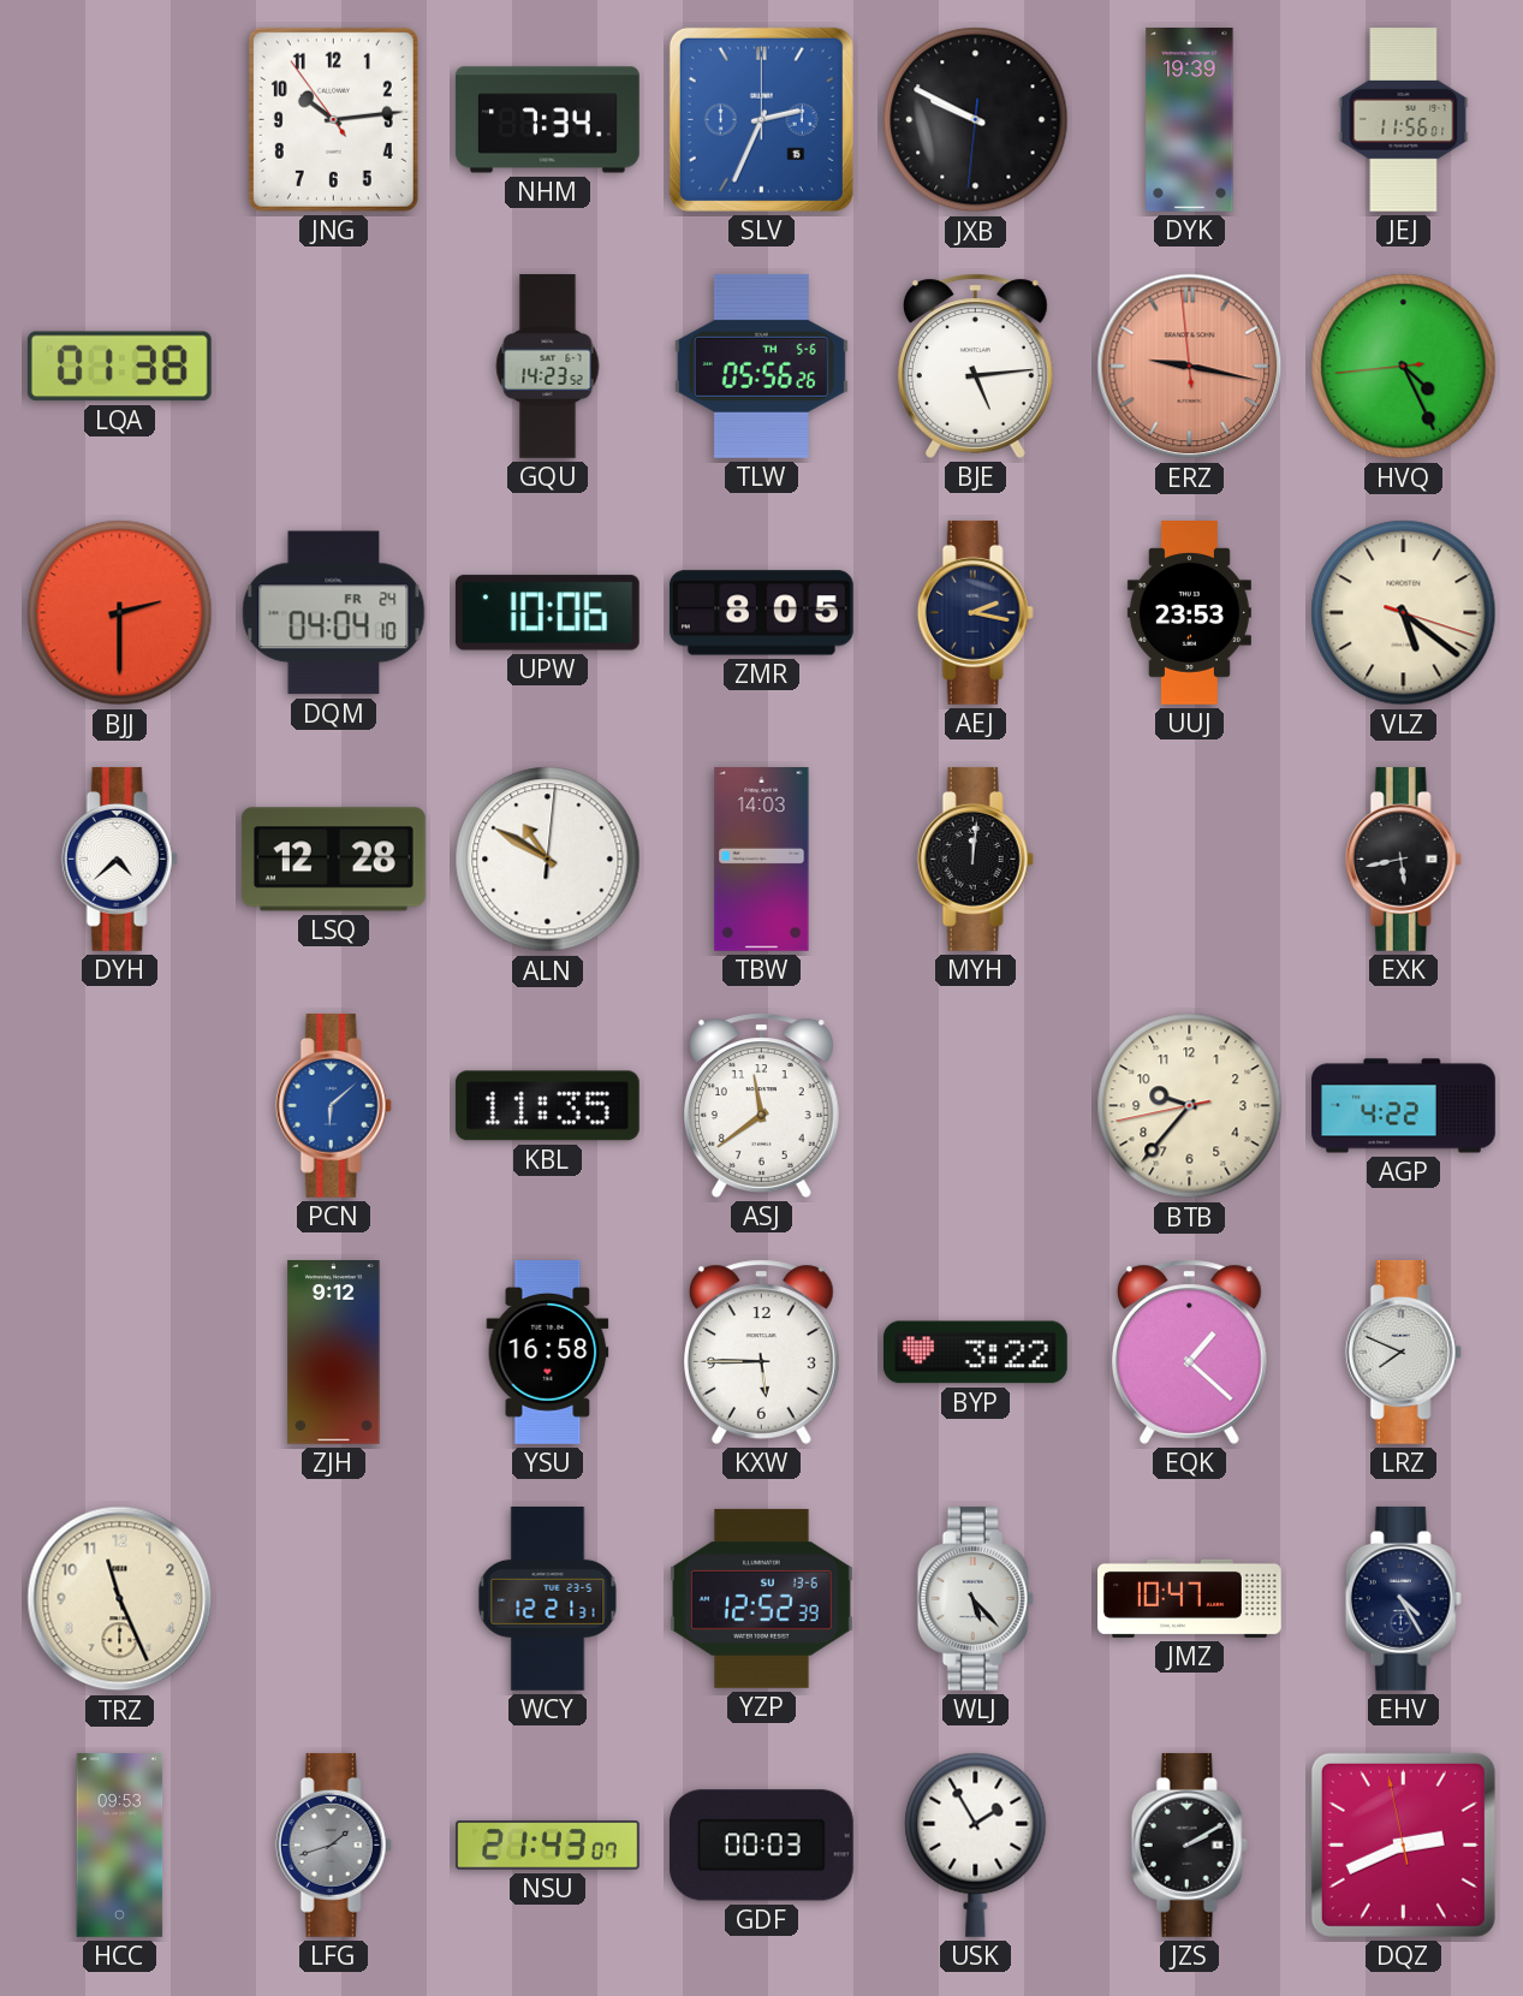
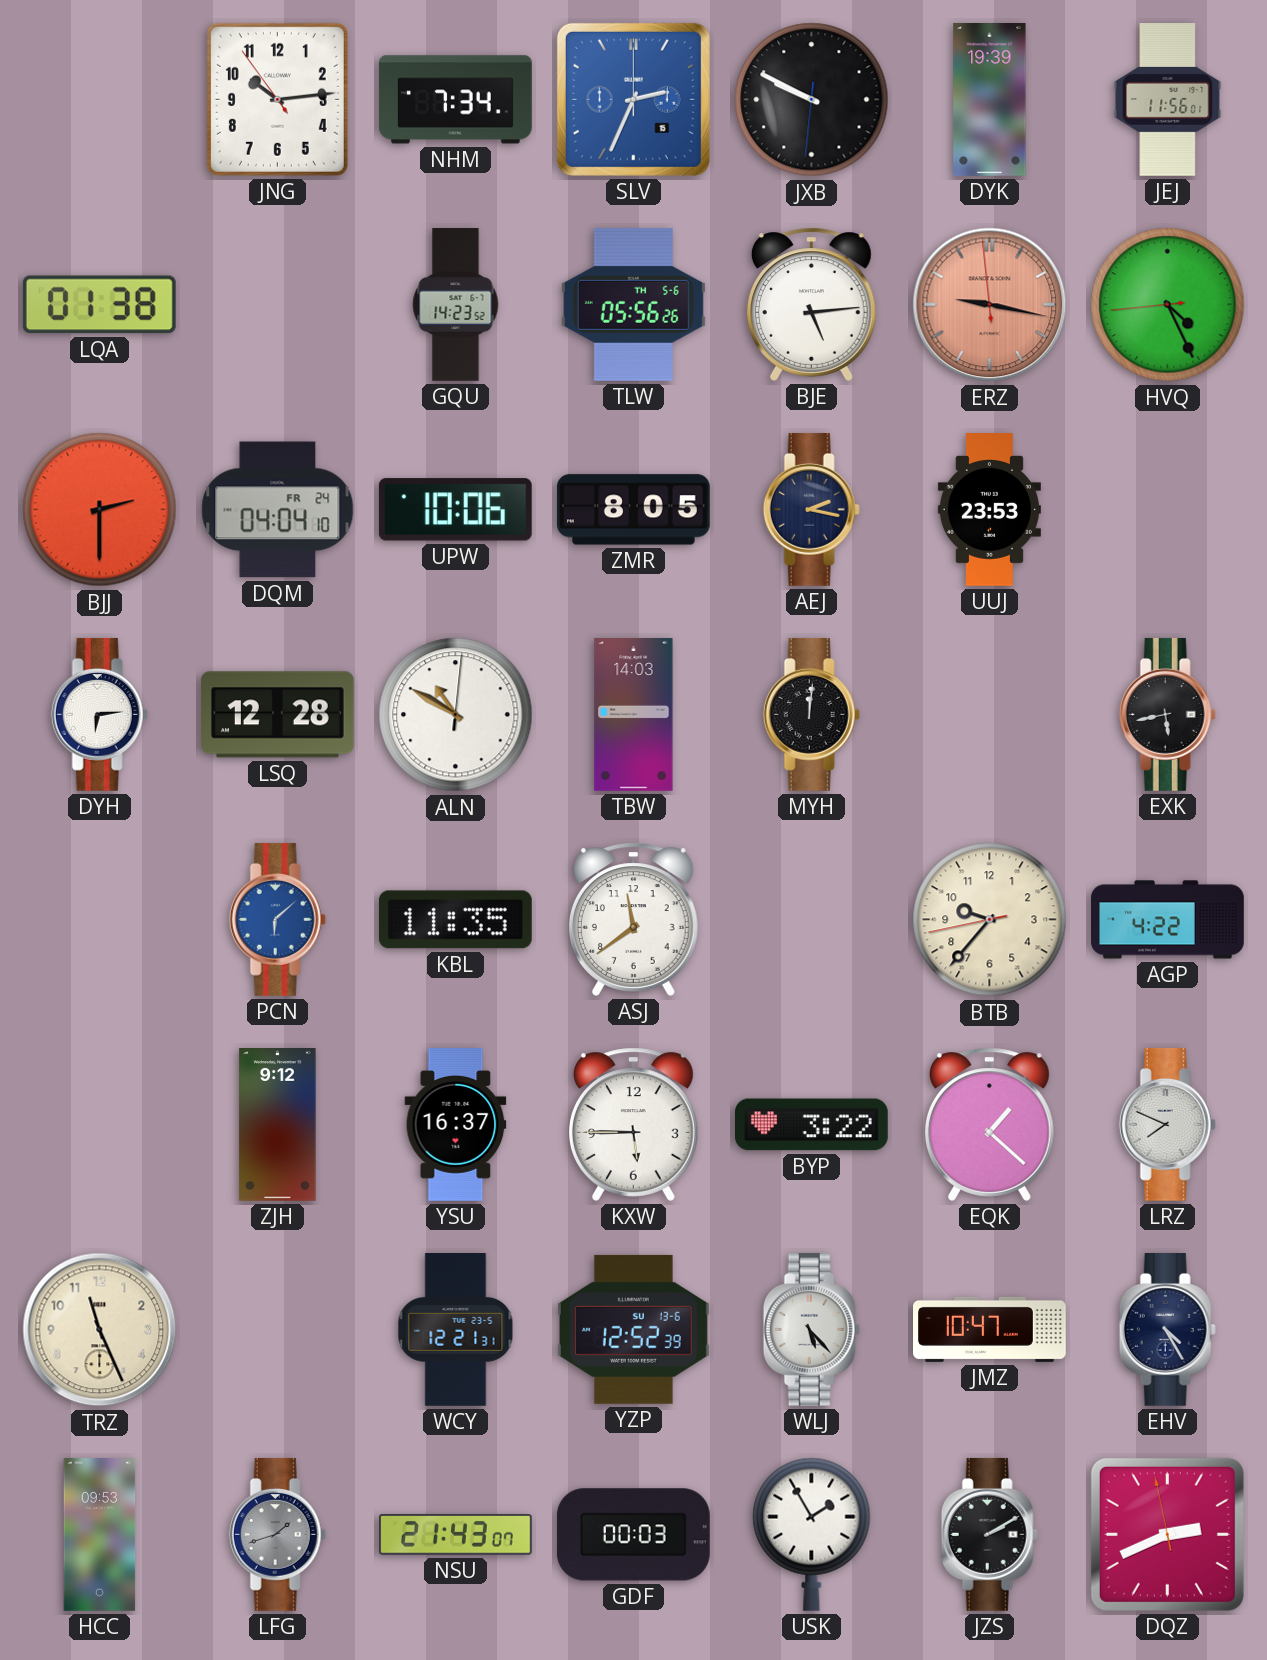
VLZ: 5:21 -> none (1404, 613)
DYH: 4:38 -> 6:14 (99, 714)
YSU: 16:58 -> 16:37 (456, 1125)
